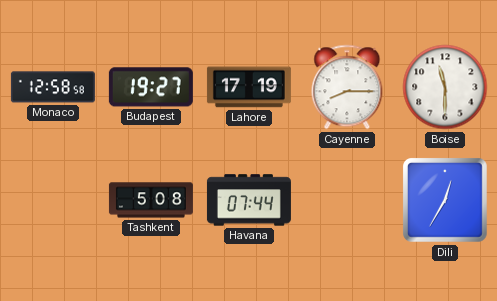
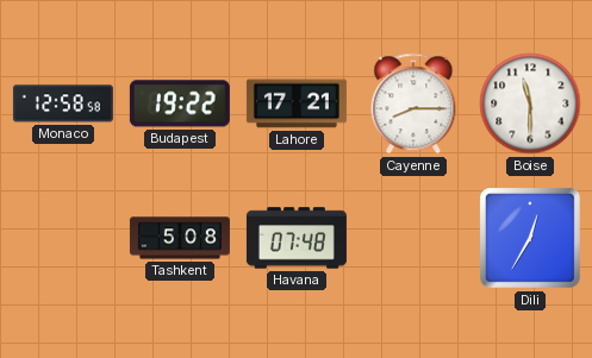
Budapest: 19:27 -> 19:22 (180, 103)
Lahore: 17:19 -> 17:21 (297, 103)
Havana: 07:44 -> 07:48 (297, 238)
